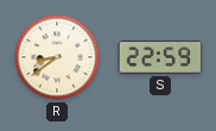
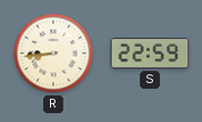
R: 8:39 -> 8:44 (53, 53)
